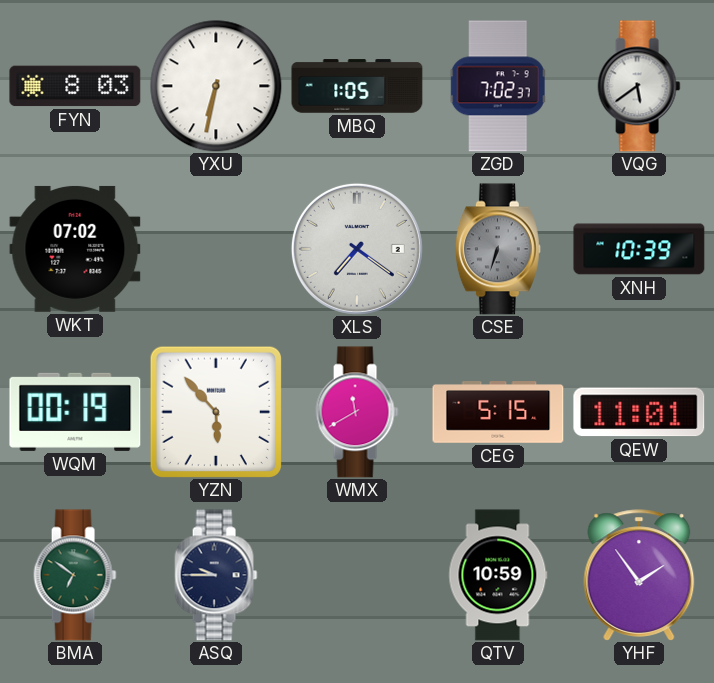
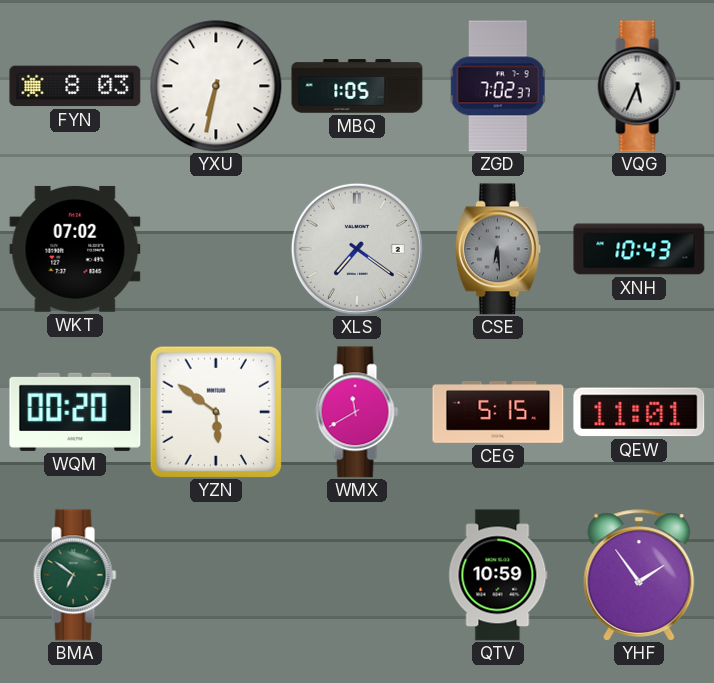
VQG: 5:39 -> 5:34 (639, 86)
CSE: 6:33 -> 6:29 (498, 249)
XNH: 10:39 -> 10:43 (639, 249)
WQM: 00:19 -> 00:20 (75, 412)
YZN: 5:53 -> 5:51 (215, 411)
ASQ: 9:45 -> none (216, 575)
